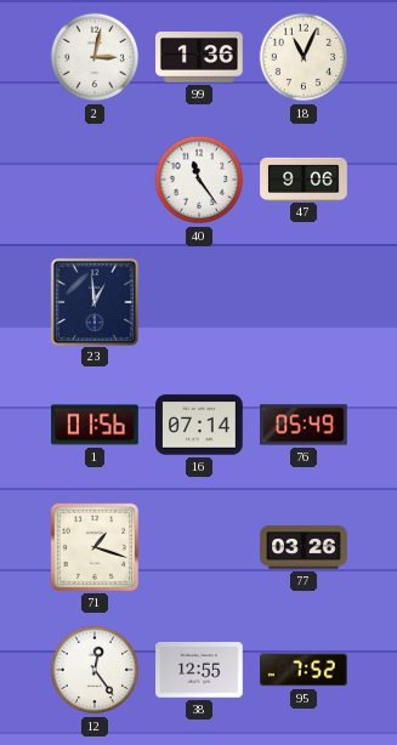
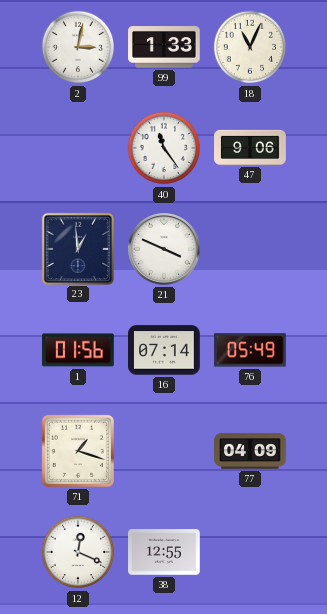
99: 1:36 -> 1:33 (164, 47)
21: none -> 3:49 (165, 250)
77: 03:26 -> 04:09 (250, 451)
12: 12:24 -> 12:19 (78, 552)
95: 7:52 -> none (305, 670)
